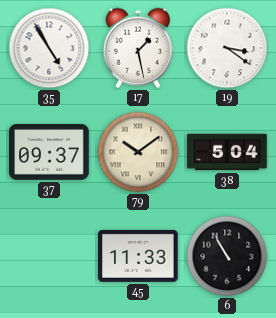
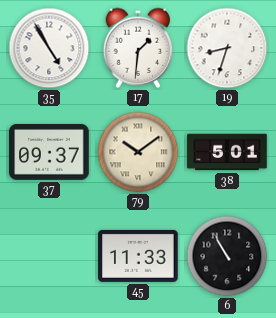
17: 1:28 -> 1:31 (138, 48)
19: 3:21 -> 8:33 (227, 48)
38: 5:04 -> 5:01 (227, 152)
